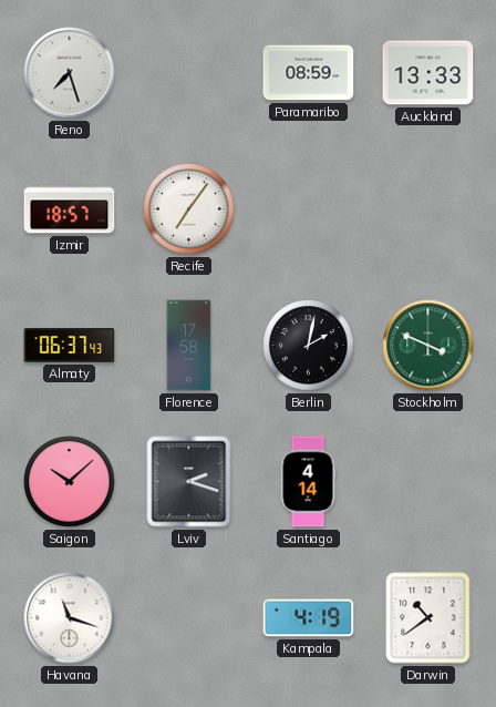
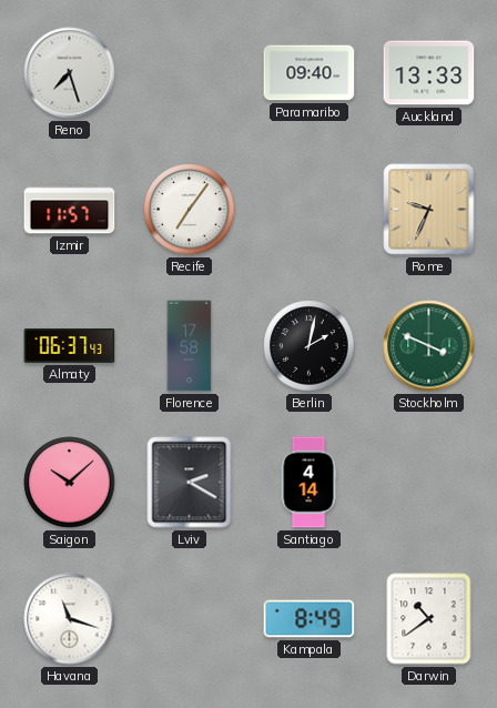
Paramaribo: 08:59 -> 09:40 (310, 73)
Izmir: 18:57 -> 11:57 (70, 210)
Rome: none -> 9:34 (429, 210)
Lviv: 2:18 -> 2:20 (190, 483)
Kampala: 4:19 -> 8:49 (310, 619)
